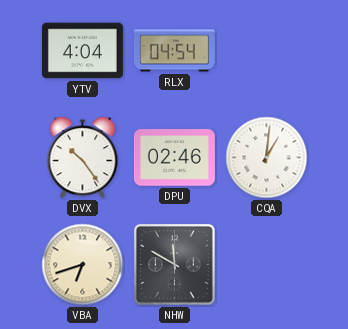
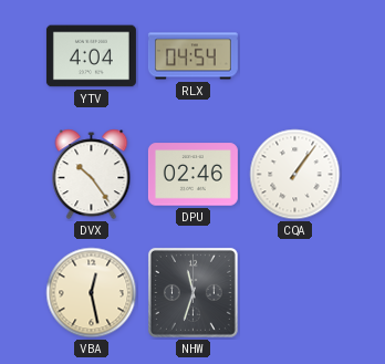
CQA: 1:01 -> 1:06 (295, 175)
VBA: 6:42 -> 12:28 (92, 293)
NHW: 11:50 -> 11:33 (192, 292)
